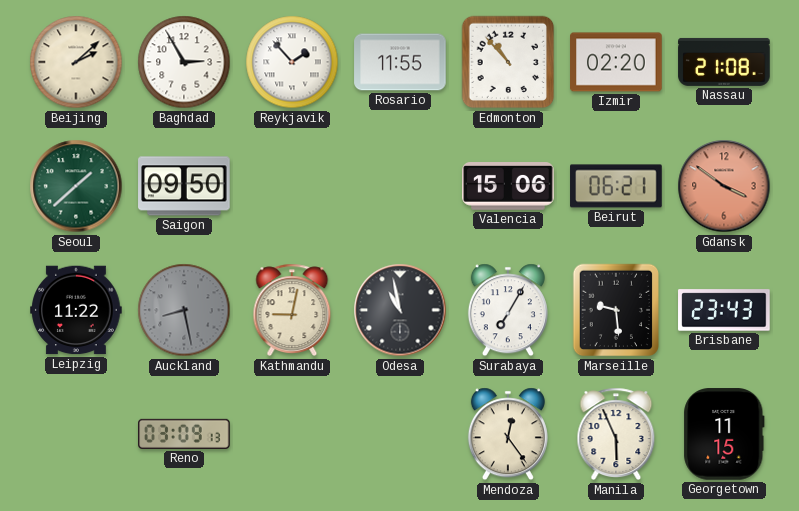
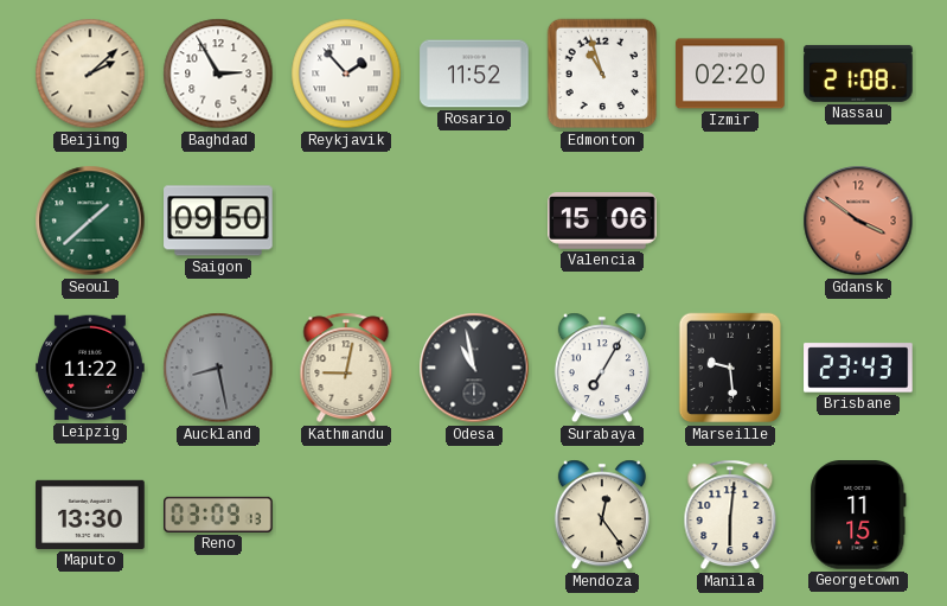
Rosario: 11:55 -> 11:52 (474, 74)
Edmonton: 10:53 -> 10:57 (602, 74)
Beirut: 06:21 -> none (616, 186)
Maputo: none -> 13:30 (90, 515)
Manila: 5:56 -> 6:01 (730, 515)
